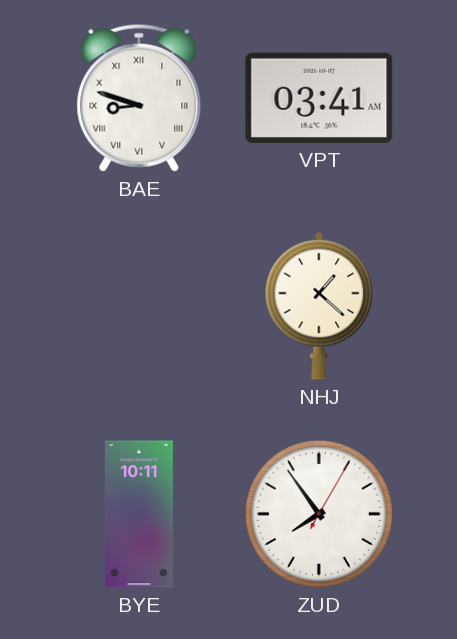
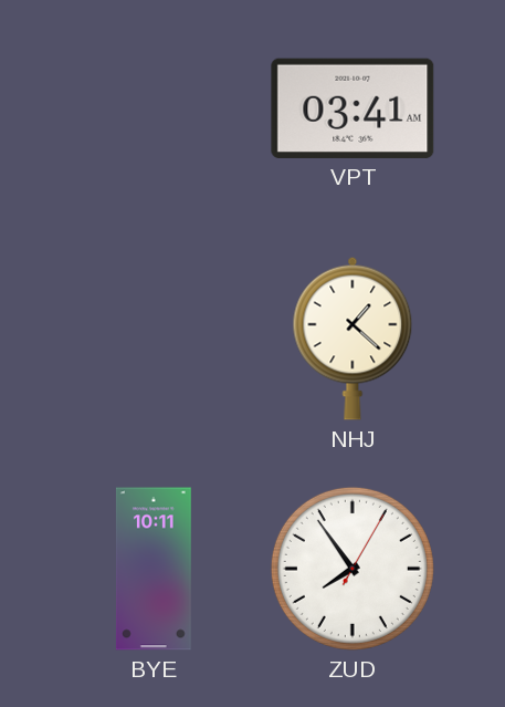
BAE: 8:48 -> none (139, 98)
